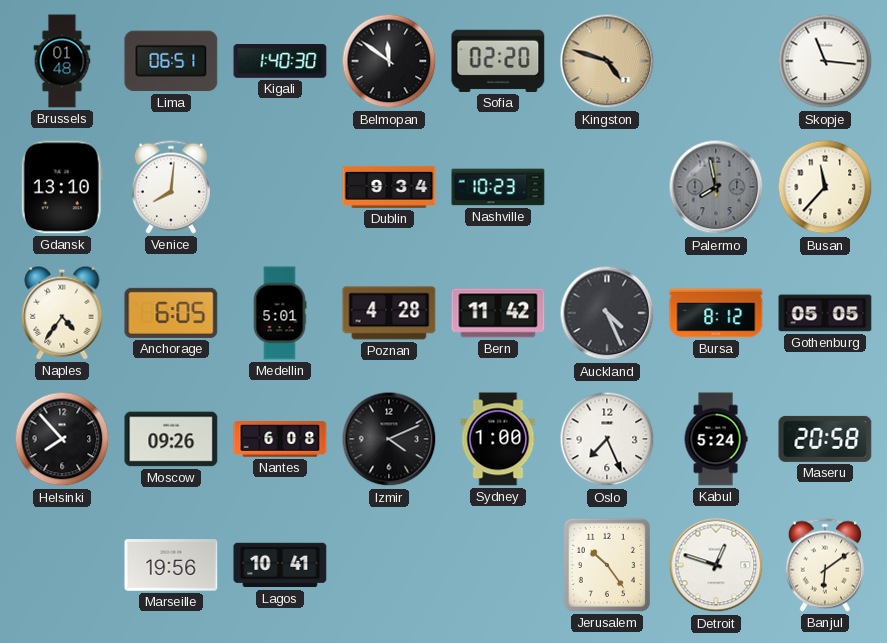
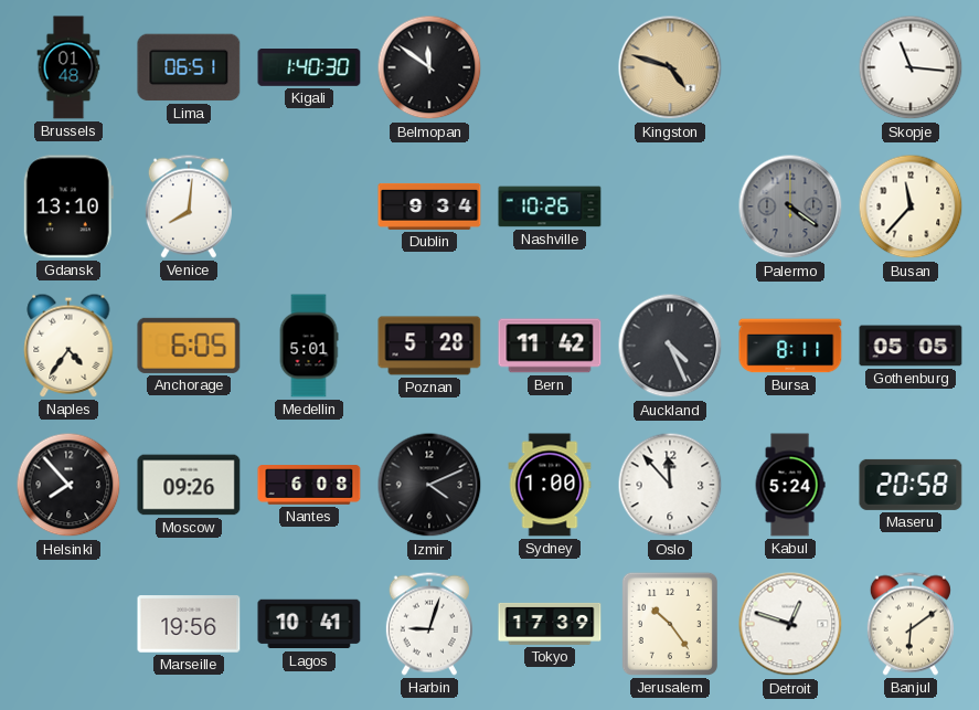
Sofia: 02:20 -> none (498, 61)
Nashville: 10:23 -> 10:26 (550, 206)
Palermo: 7:58 -> 4:21 (790, 206)
Poznan: 4:28 -> 5:28 (429, 346)
Bursa: 8:12 -> 8:11 (790, 346)
Oslo: 7:26 -> 11:53 (670, 485)
Harbin: none -> 9:03 (429, 624)
Tokyo: none -> 17:39 (550, 624)
